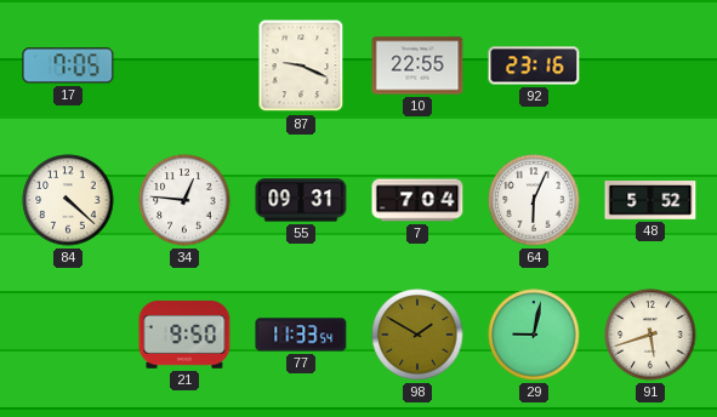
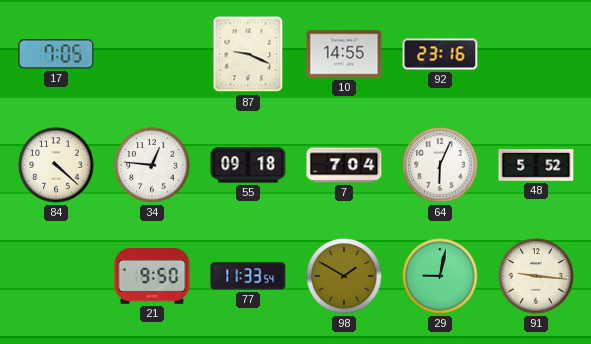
10: 22:55 -> 14:55 (344, 54)
55: 09:31 -> 09:18 (248, 165)
91: 5:42 -> 9:16 (536, 276)
